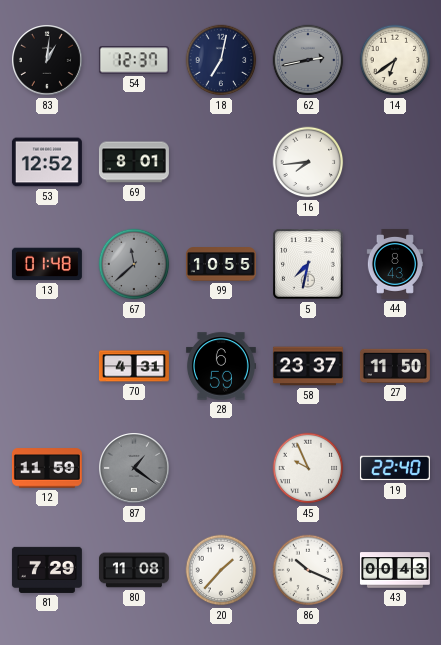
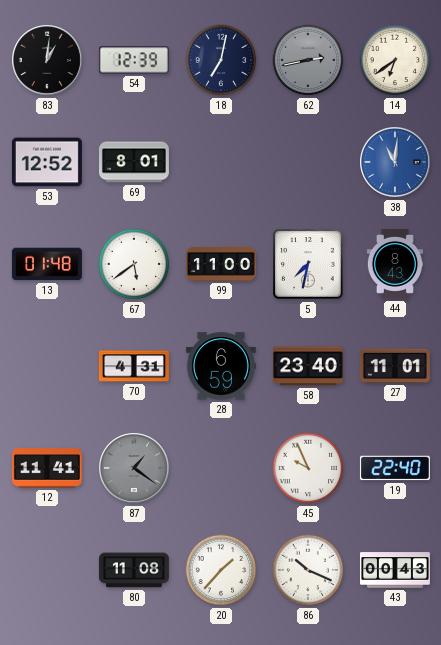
54: 12:37 -> 12:39 (134, 60)
16: 7:44 -> none (308, 162)
38: none -> 11:01 (396, 163)
67: 11:38 -> 5:39 (134, 264)
67 dial: grey -> white (134, 264)
99: 10:55 -> 11:00 (221, 264)
58: 23:37 -> 23:40 (308, 366)
27: 11:50 -> 11:01 (395, 366)
12: 11:59 -> 11:41 (47, 468)
81: 7:29 -> none (47, 570)
